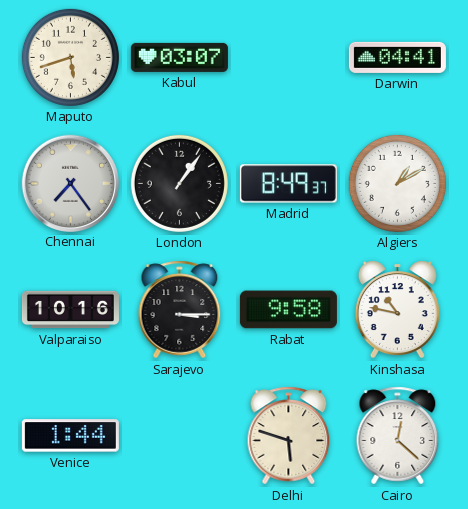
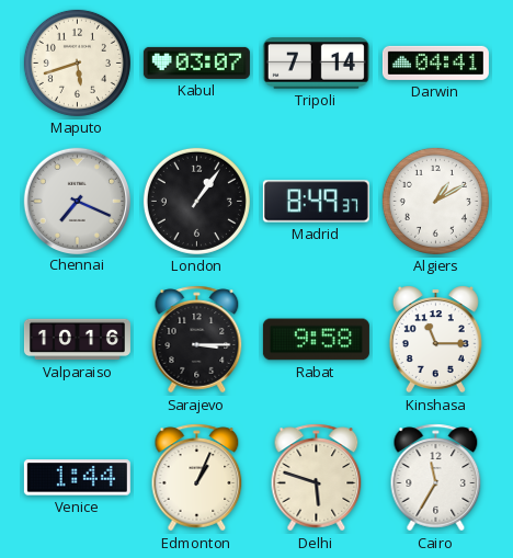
Tripoli: none -> 7:14 (316, 64)
Chennai: 7:24 -> 7:19 (77, 201)
Kinshasa: 10:47 -> 11:15 (435, 340)
Edmonton: none -> 1:04 (197, 478)
Cairo: 12:22 -> 11:35 (436, 478)
